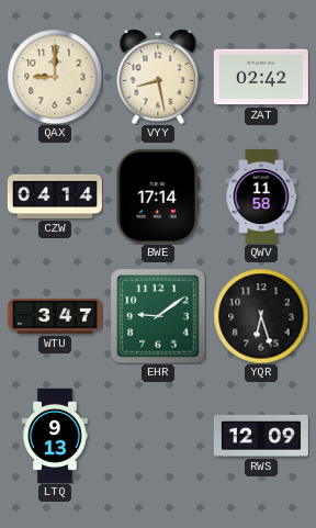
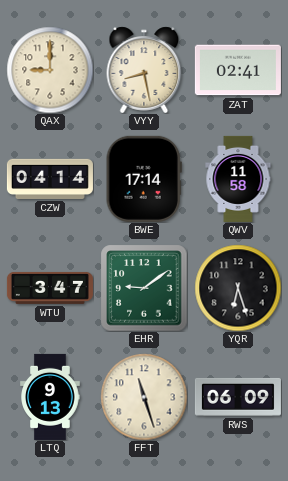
ZAT: 02:42 -> 02:41 (238, 70)
FFT: none -> 11:27 (144, 397)
RWS: 12:09 -> 06:09 (238, 397)
